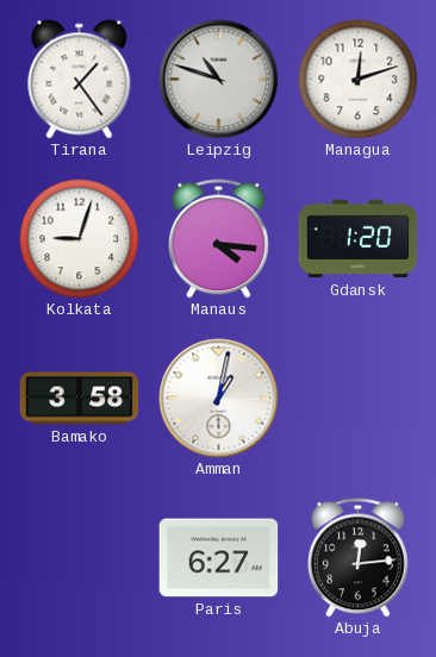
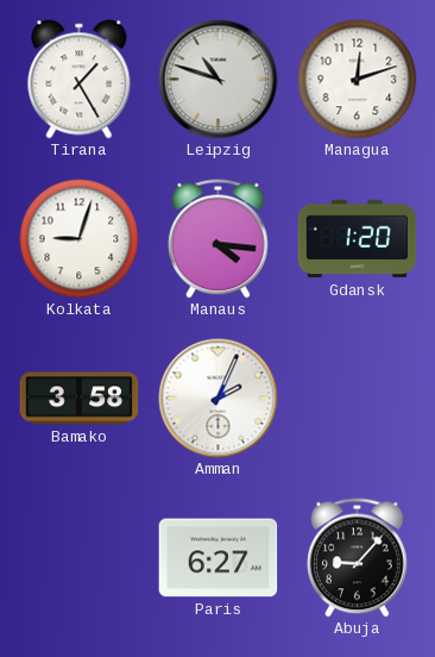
Tirana: 1:24 -> 1:25 (80, 80)
Amman: 1:02 -> 2:04 (219, 399)
Abuja: 12:14 -> 9:07 (358, 558)
